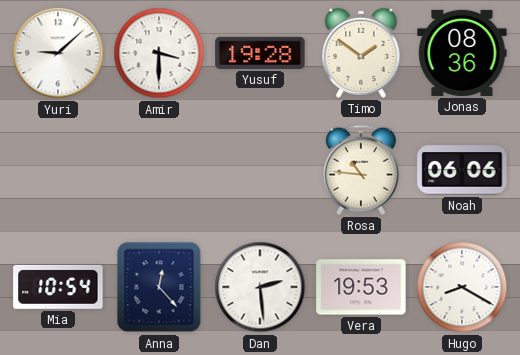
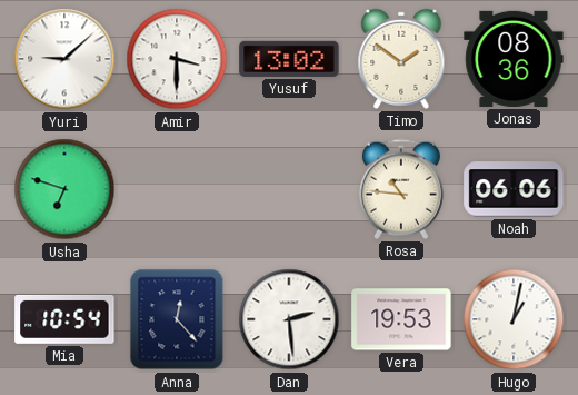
Yusuf: 19:28 -> 13:02 (289, 59)
Usha: none -> 6:48 (64, 189)
Hugo: 8:20 -> 1:02 (514, 319)
